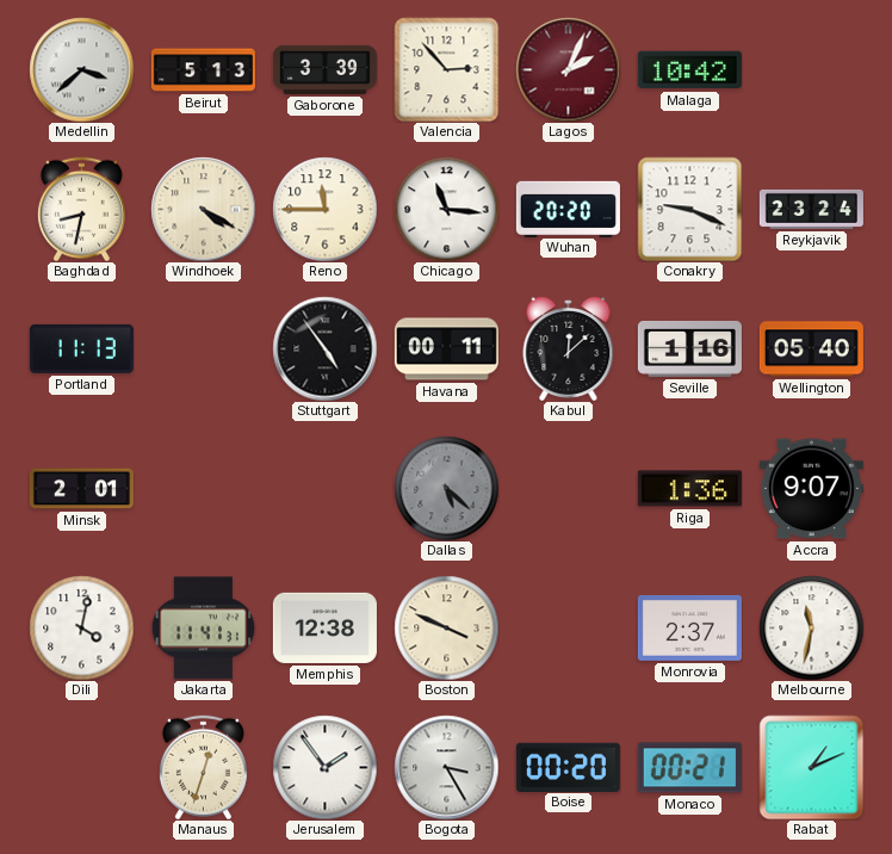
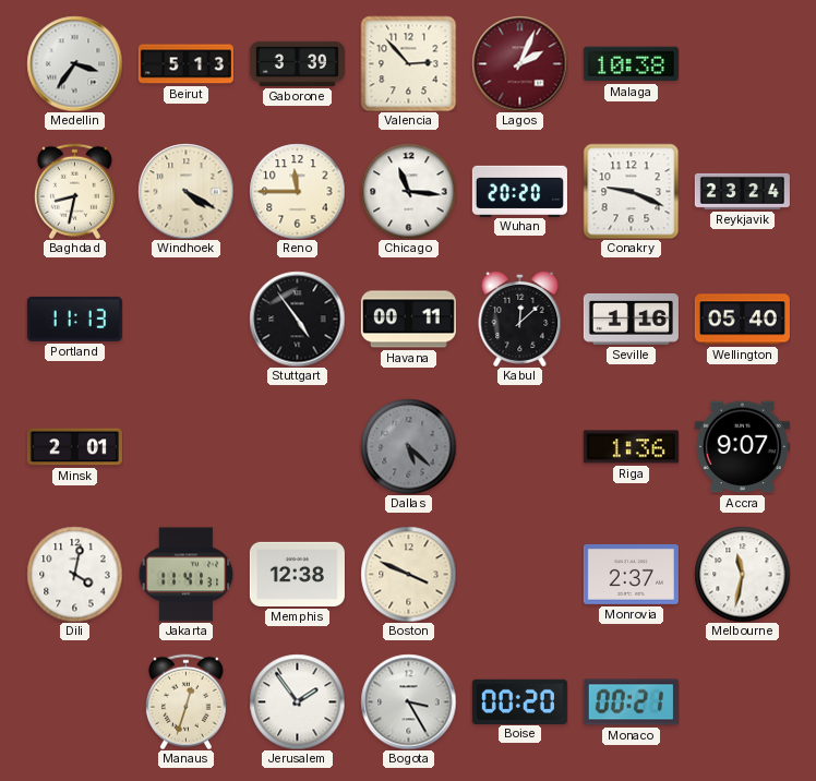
Medellin: 3:38 -> 3:36 (74, 63)
Malaga: 10:42 -> 10:38 (631, 64)
Rabat: 1:11 -> none (811, 767)
